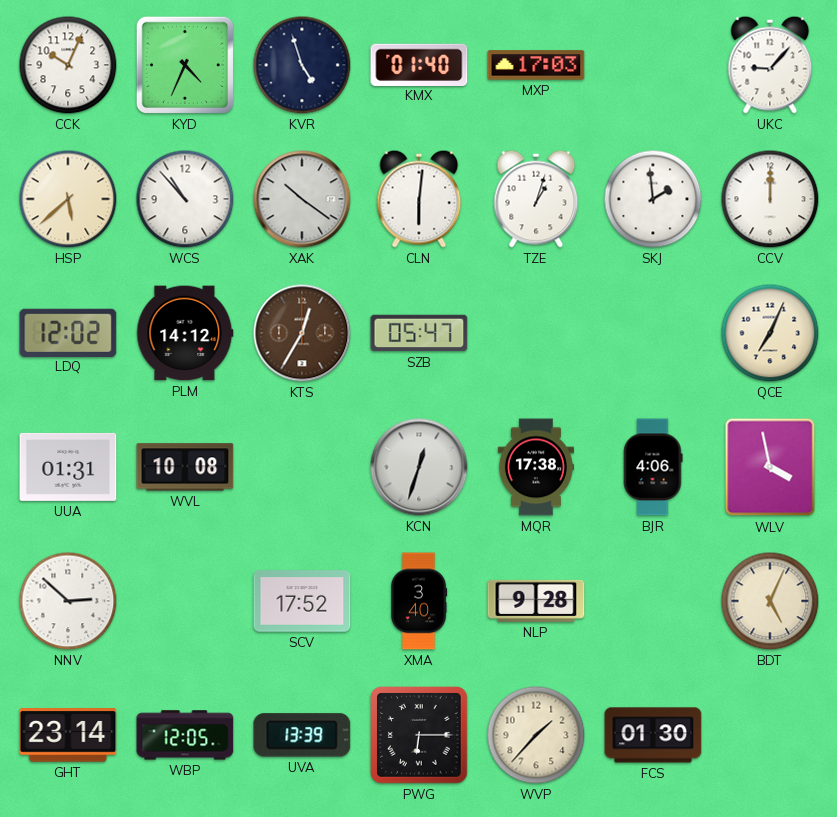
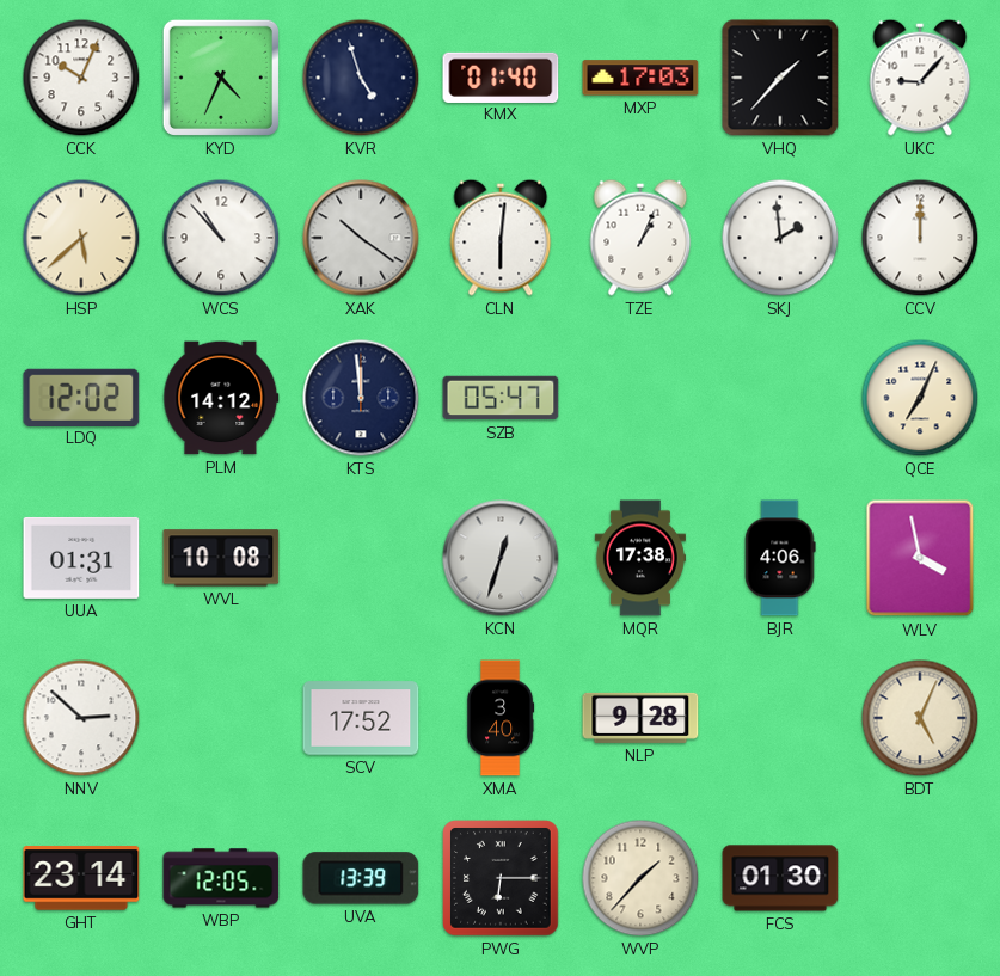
VHQ: none -> 1:37 (780, 78)
TZE: 1:03 -> 1:04 (640, 238)
KTS: 12:35 -> 11:59 (361, 398)
KTS dial: brown -> navy (361, 398)
